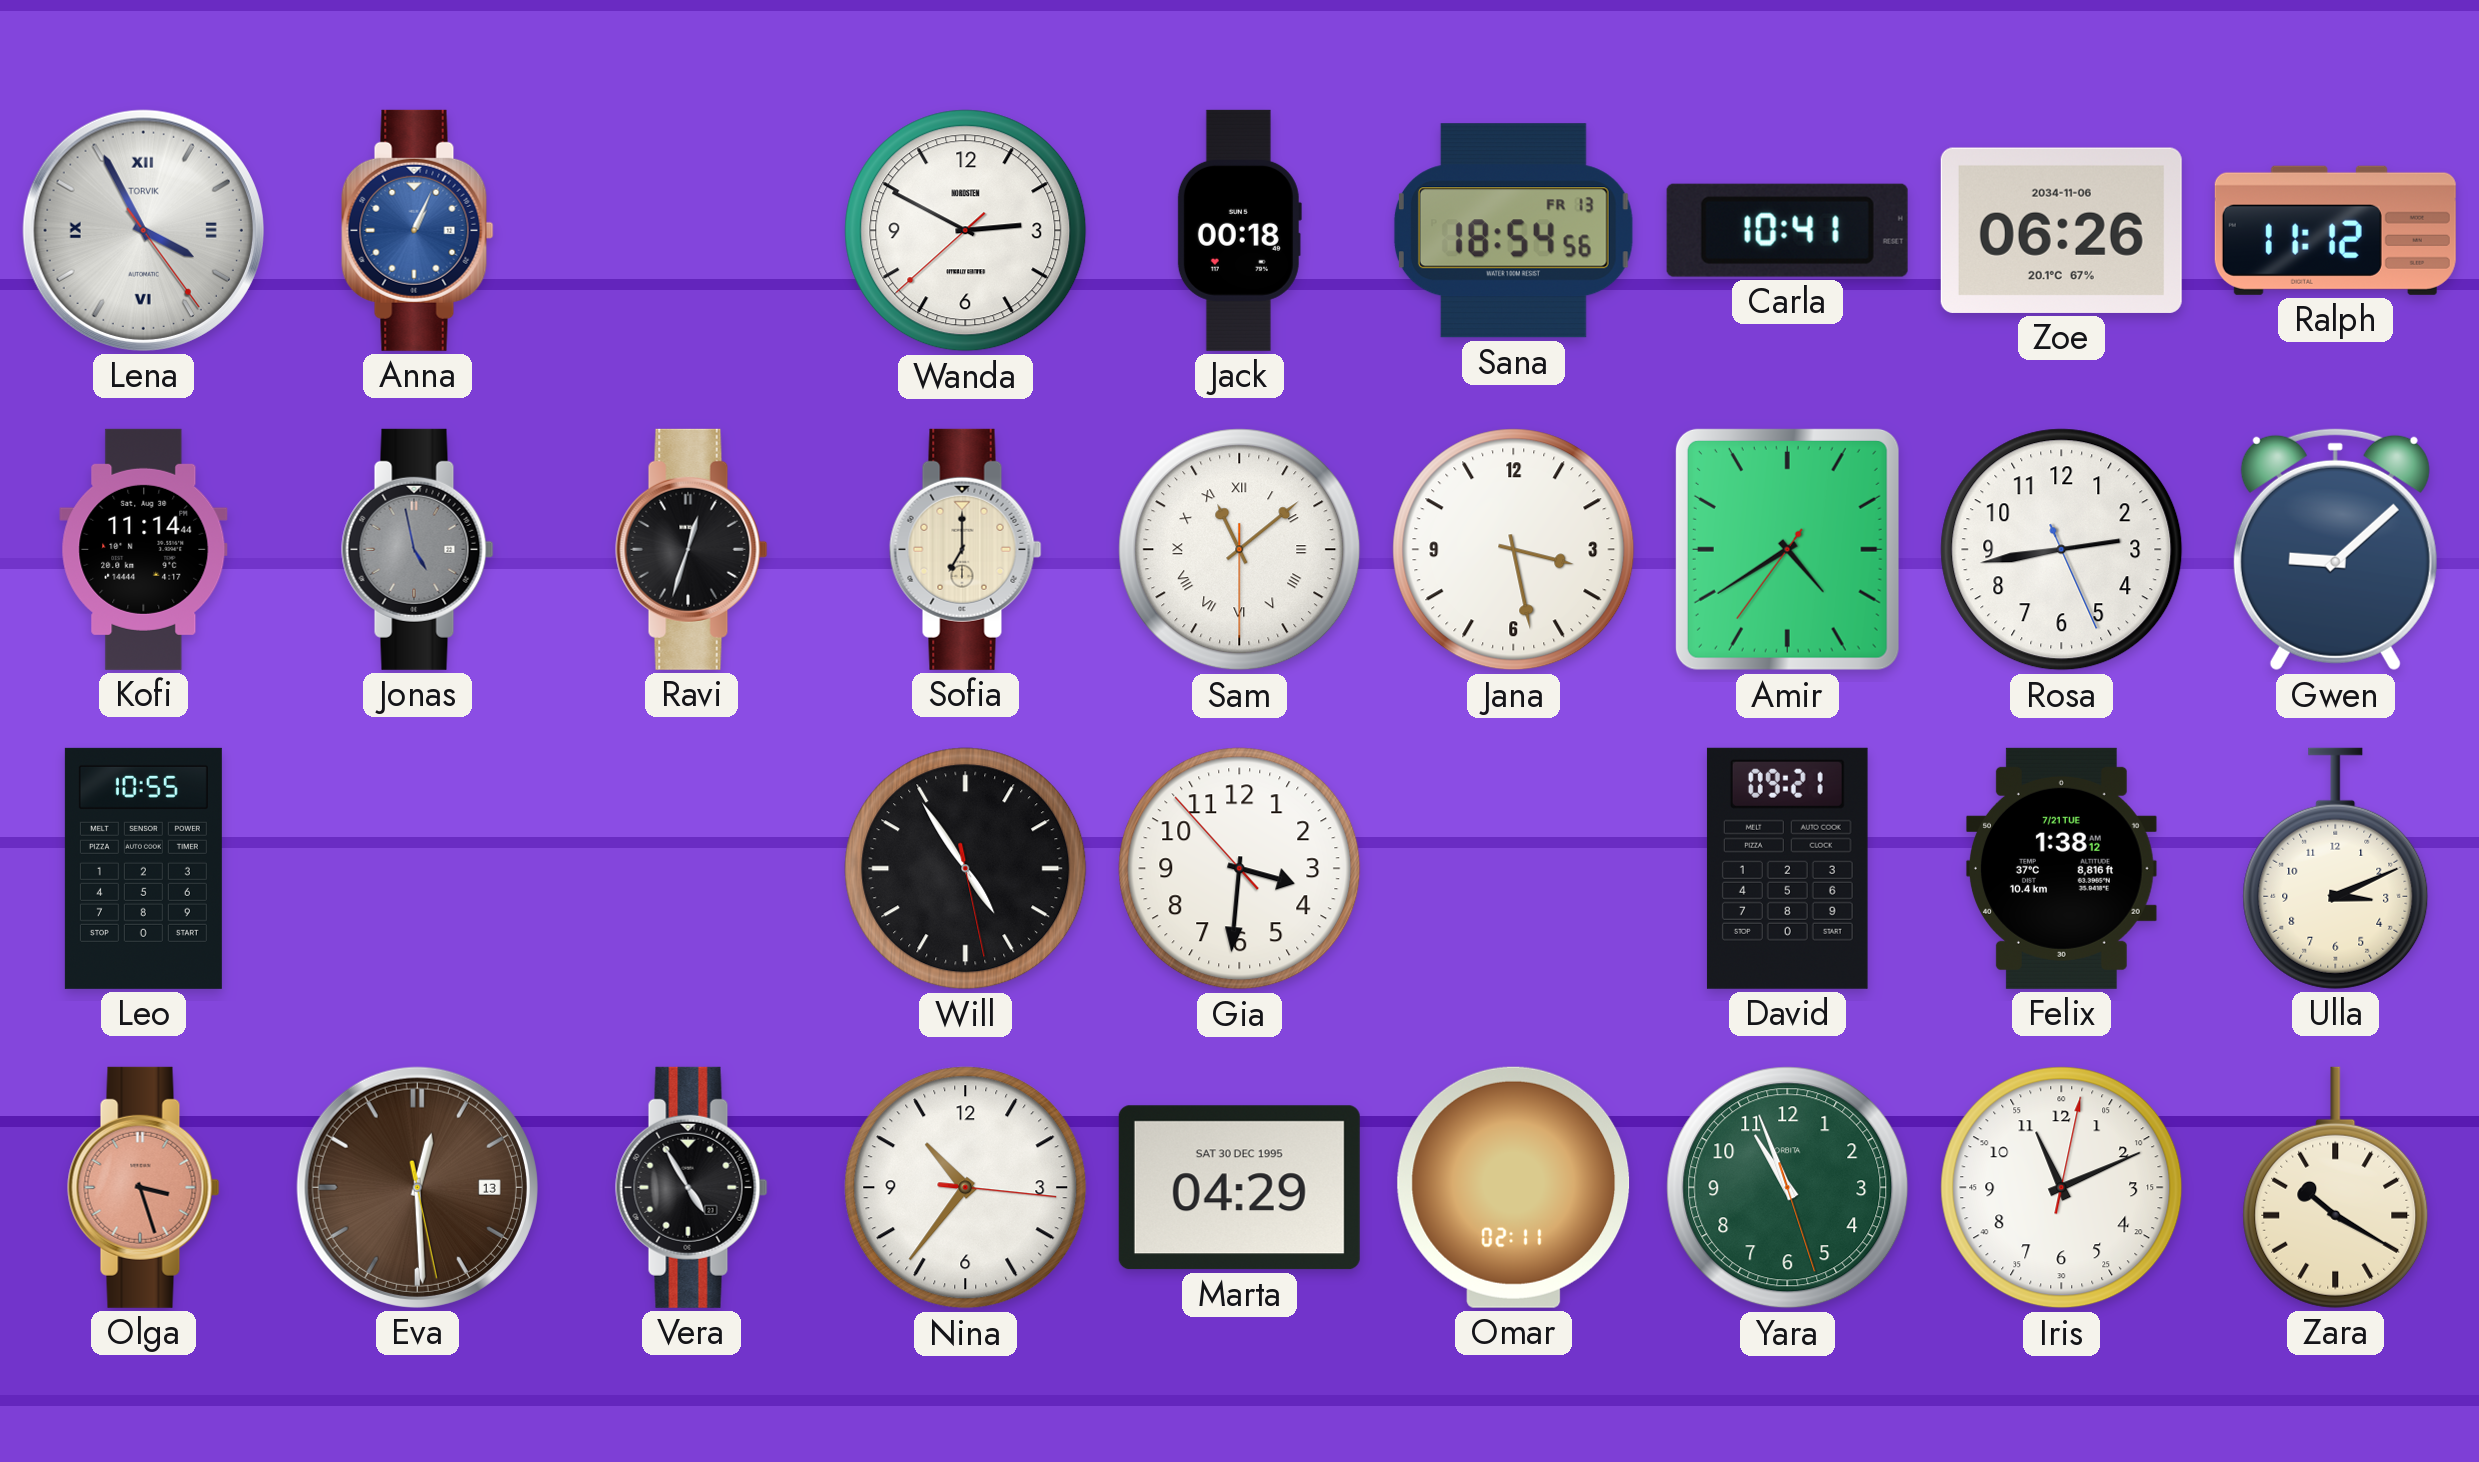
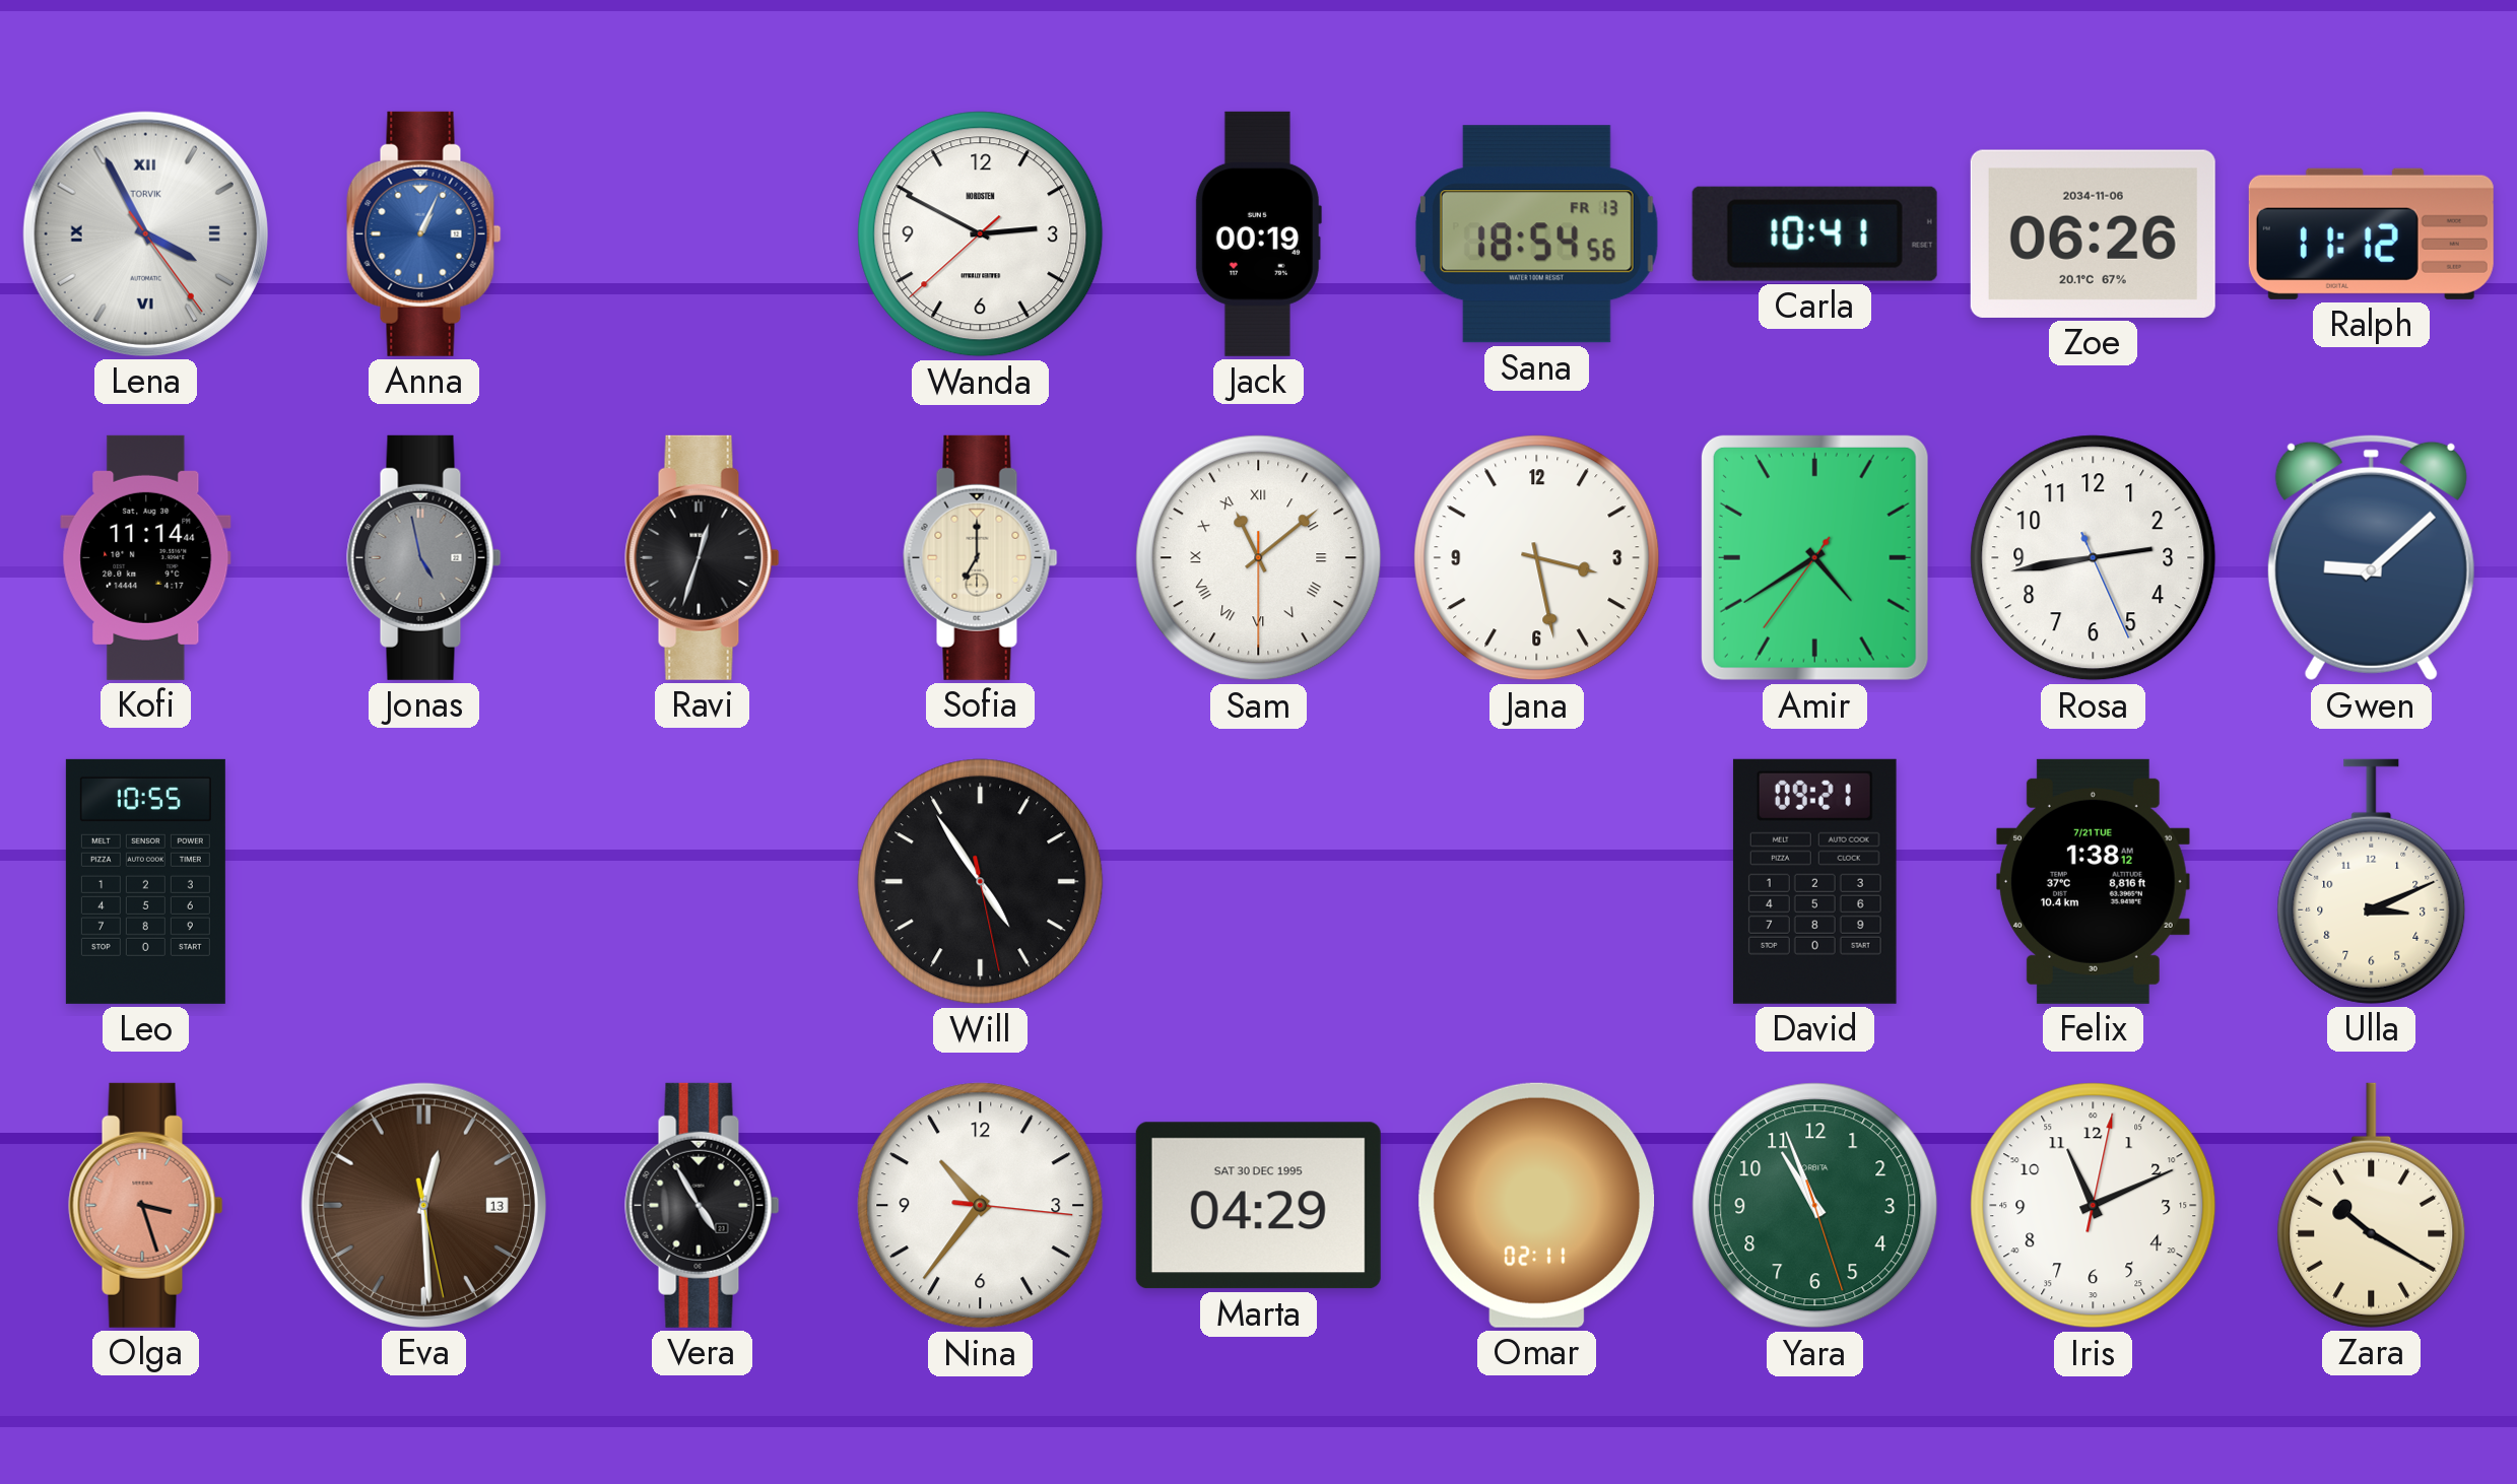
Jack: 00:18 -> 00:19 (1258, 233)
Gia: 3:30 -> none (1240, 869)
